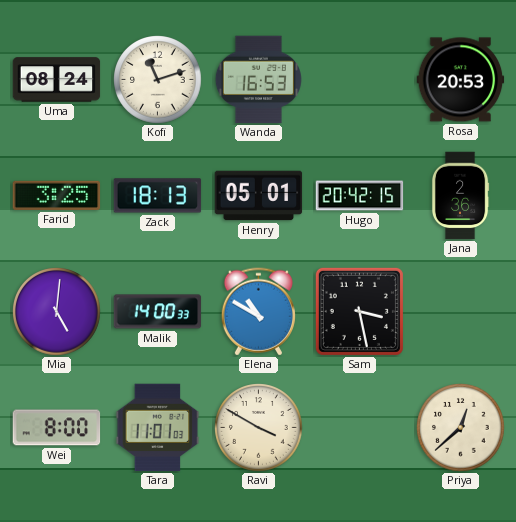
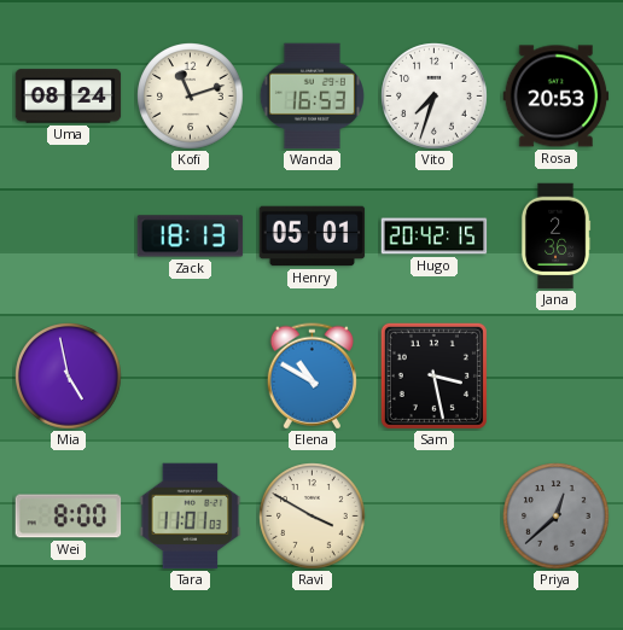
Vito: none -> 7:33 (435, 97)
Farid: 3:25 -> none (57, 195)
Mia: 5:01 -> 4:58 (69, 377)
Malik: 14:00 -> none (158, 312)
Priya dial: cream -> grey (557, 517)
